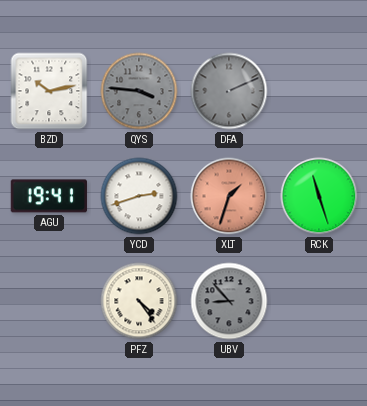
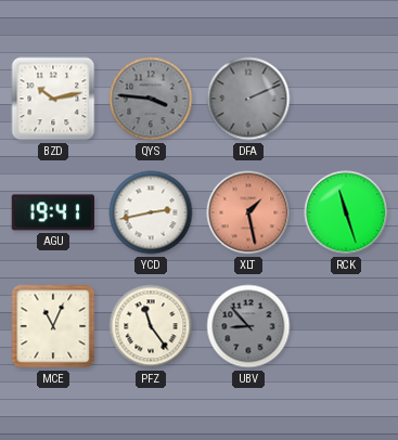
YCD: 2:42 -> 2:43 (151, 212)
XLT: 1:33 -> 1:28 (248, 212)
MCE: none -> 11:04 (53, 326)
PFZ: 4:24 -> 11:24 (151, 326)
